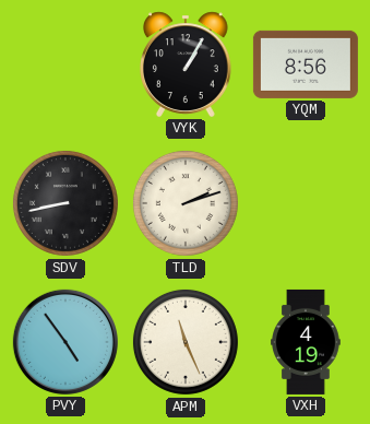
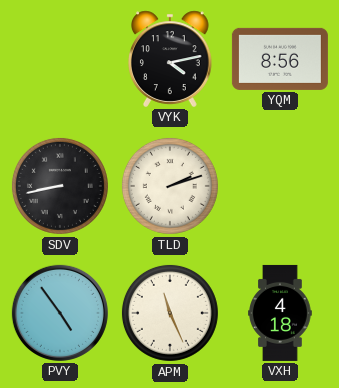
VYK: 1:05 -> 4:13 (171, 59)
VXH: 4:19 -> 4:18 (280, 313)
